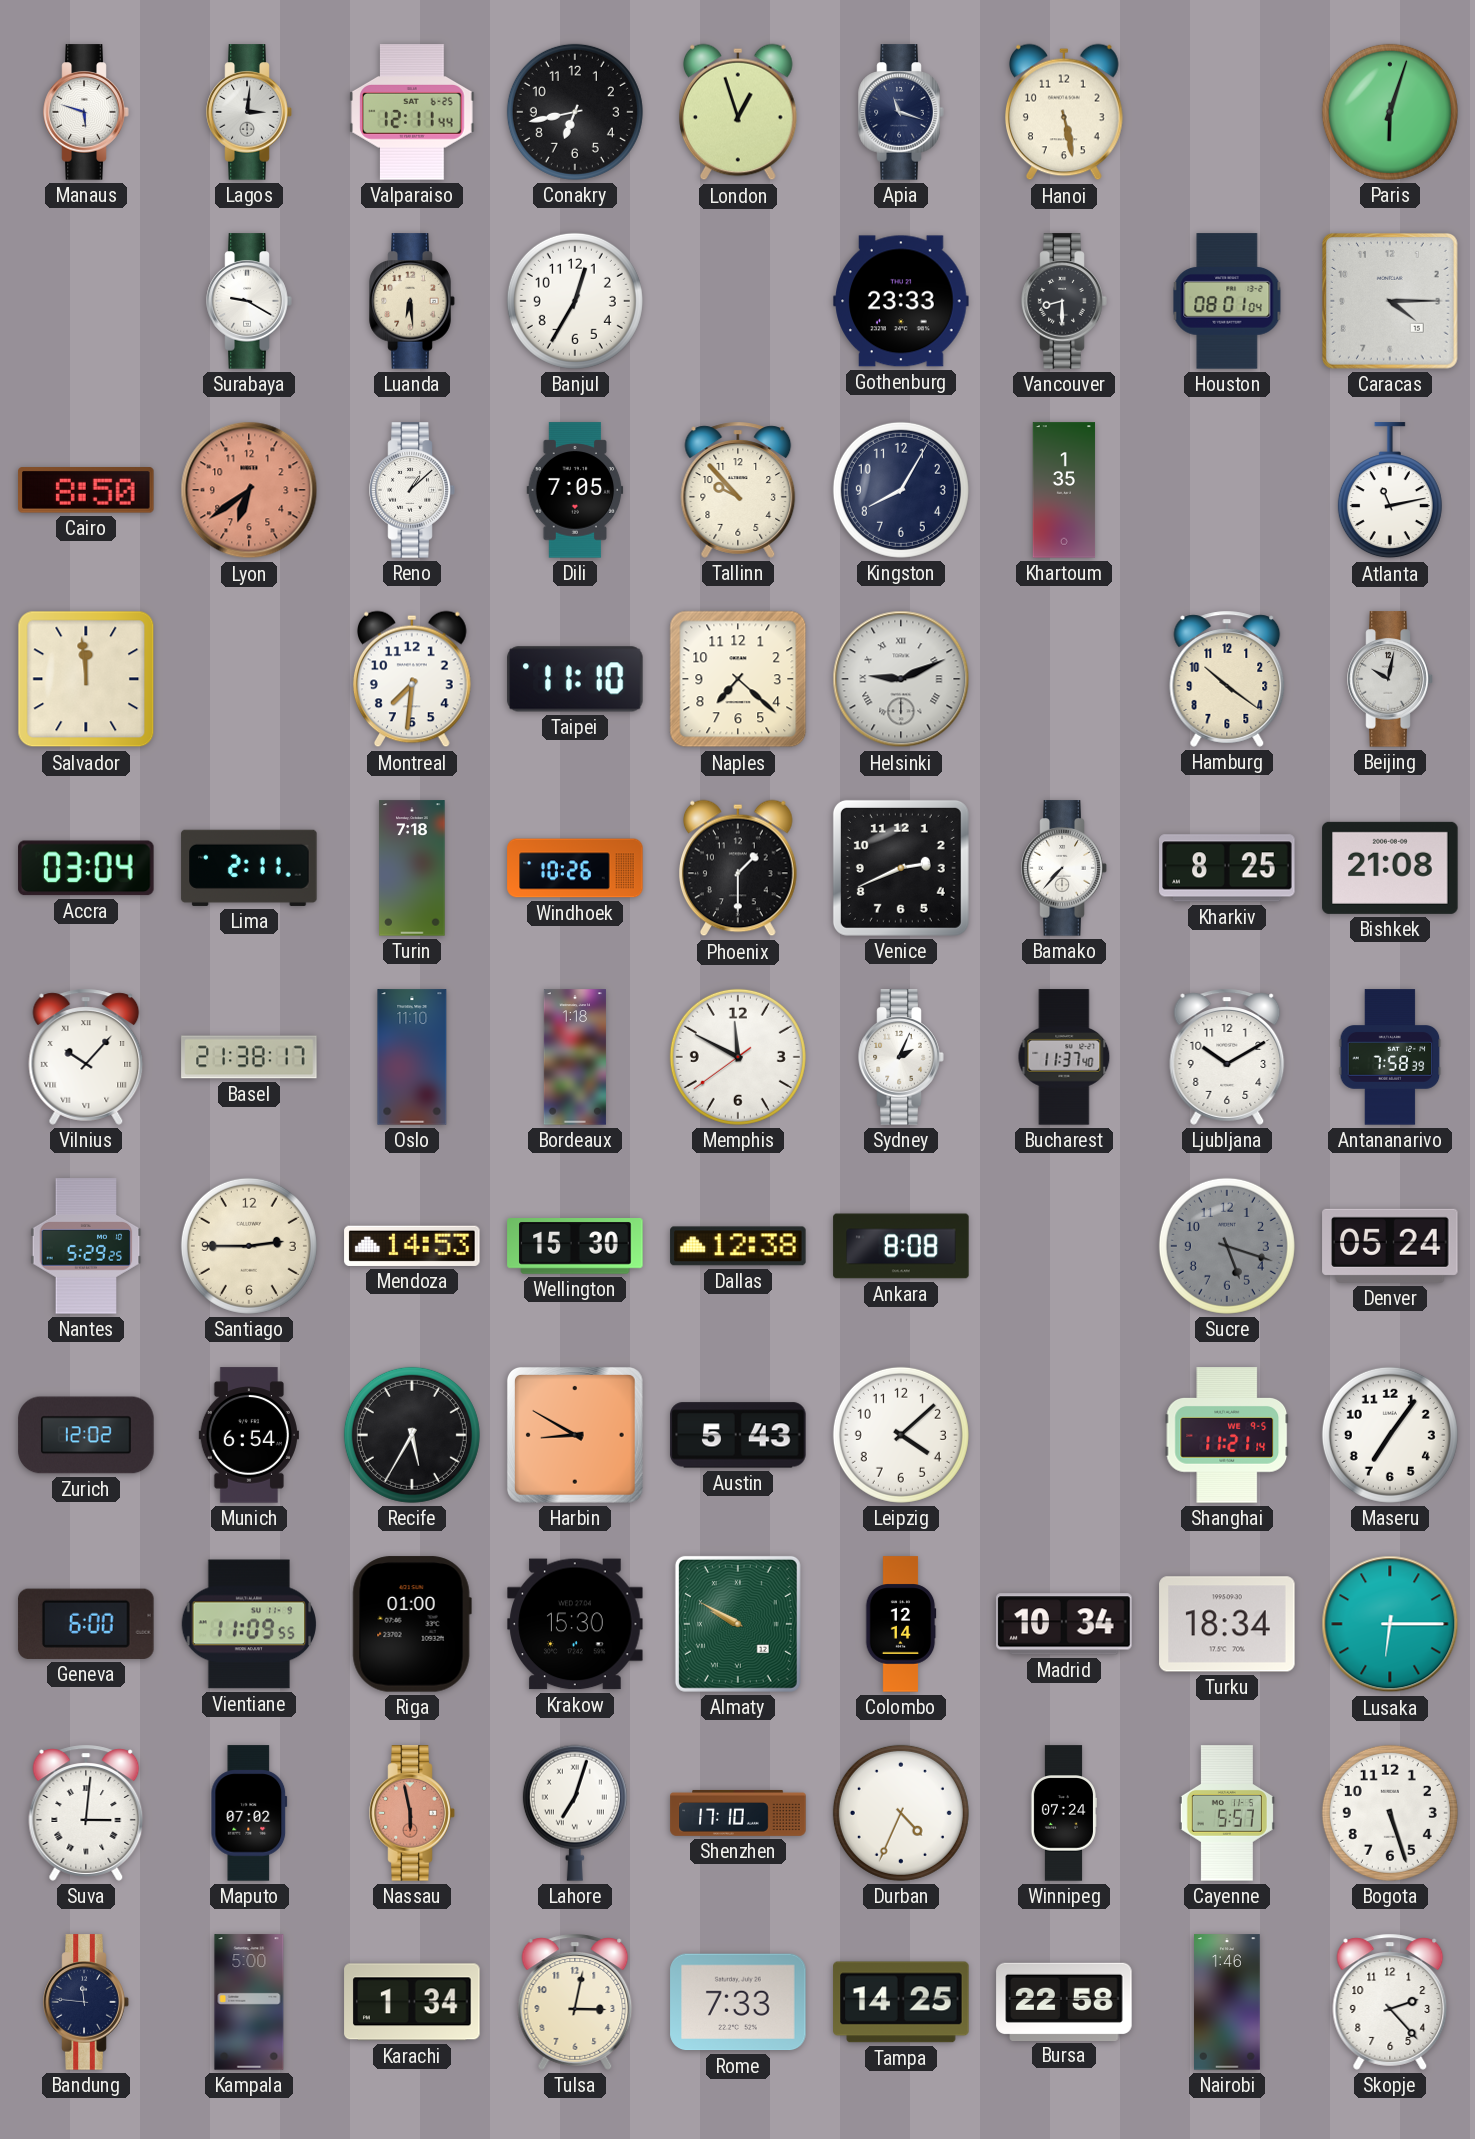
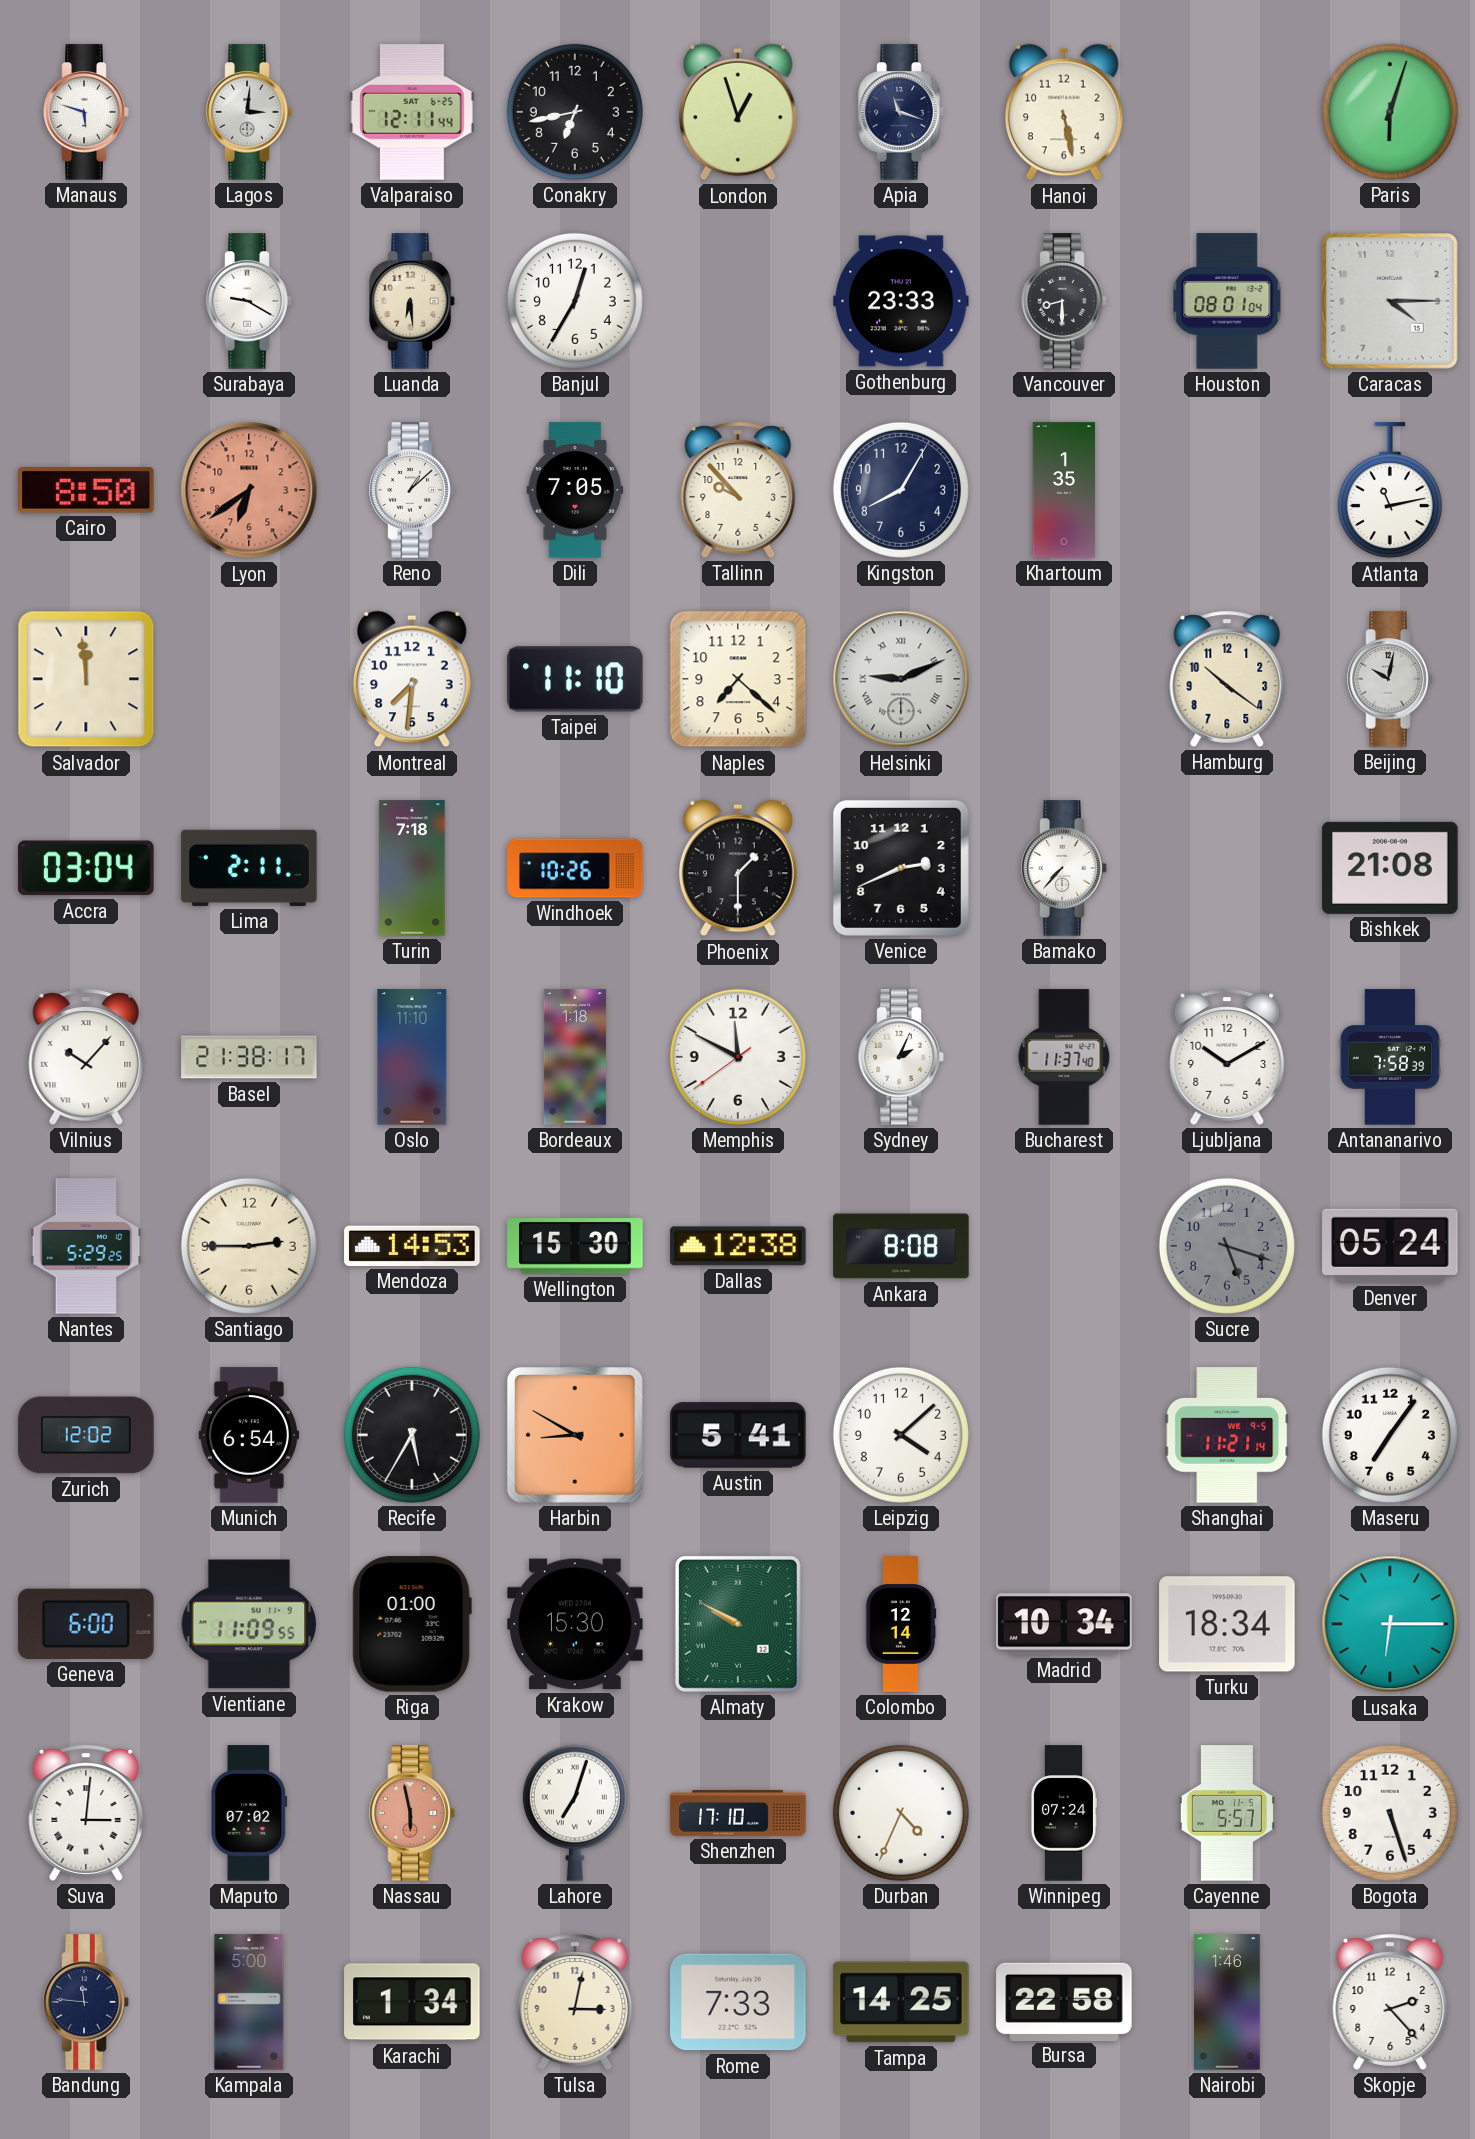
Kharkiv: 8:25 -> none (1227, 868)
Austin: 5:43 -> 5:41 (738, 1435)
